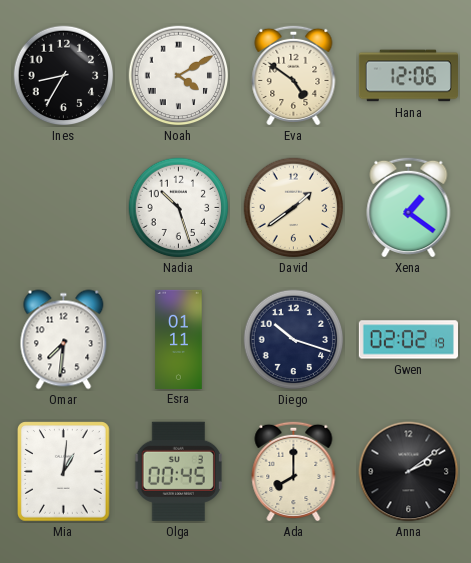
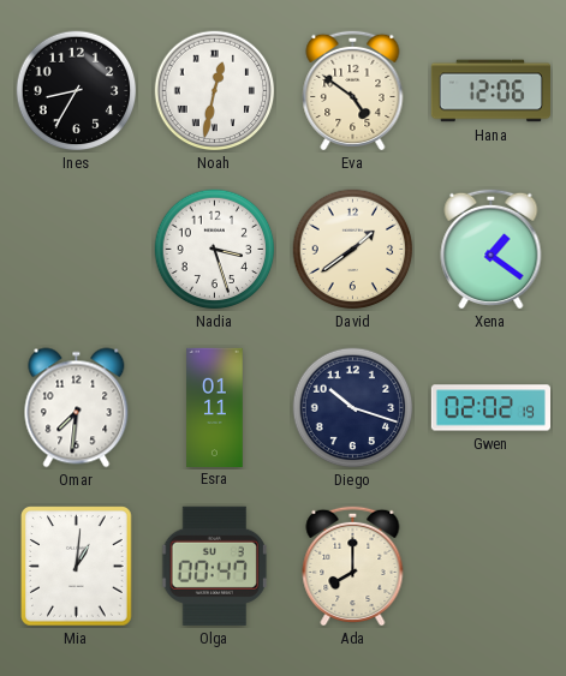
Noah: 4:10 -> 12:32 (215, 91)
Nadia: 10:27 -> 3:27 (215, 250)
Olga: 00:45 -> 00:47 (214, 566)
Anna: 2:09 -> none (409, 472)
